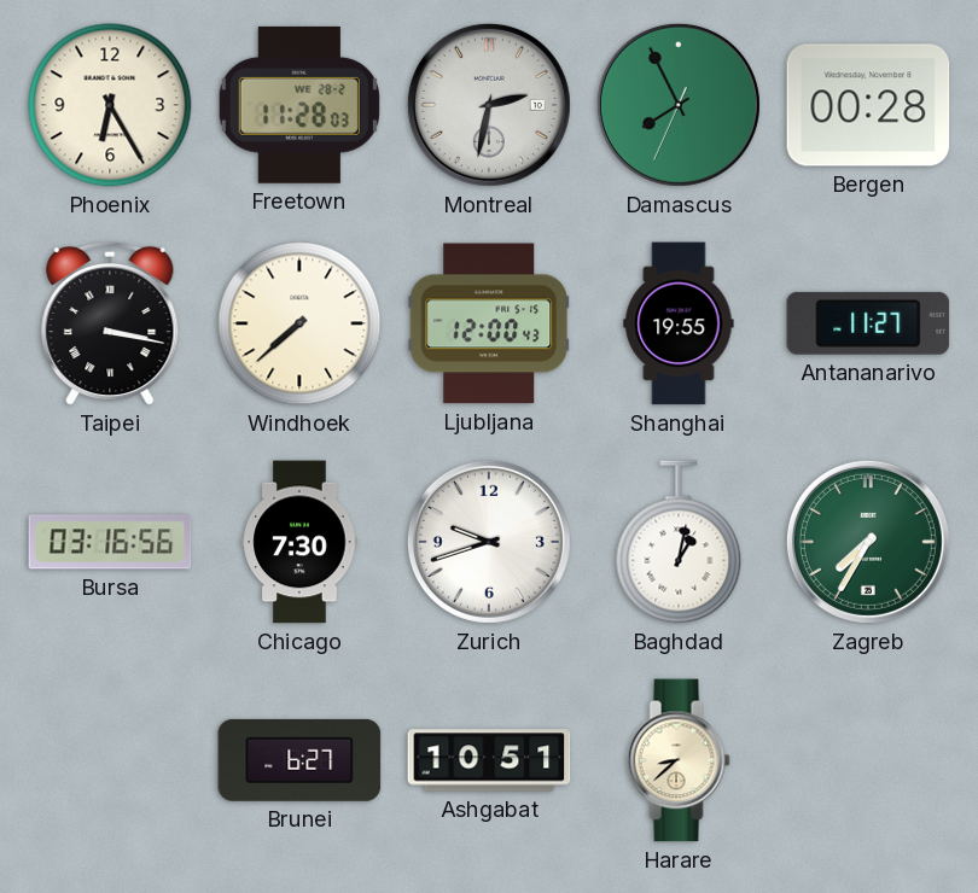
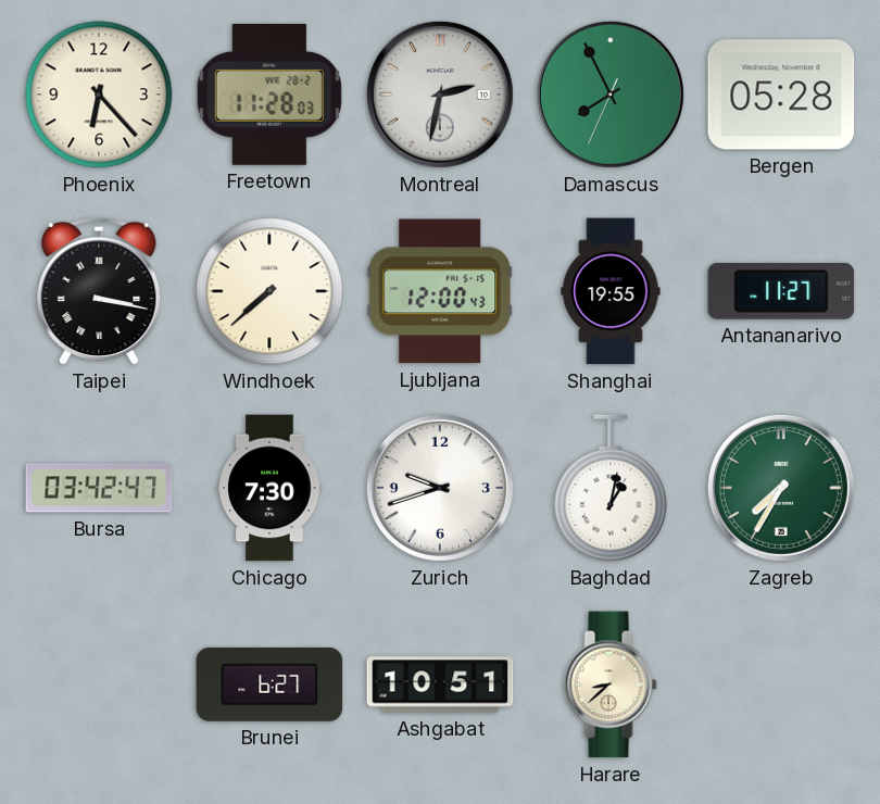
Phoenix: 6:25 -> 6:23 (99, 95)
Bergen: 00:28 -> 05:28 (781, 95)
Bursa: 03:16 -> 03:42 (99, 488)
